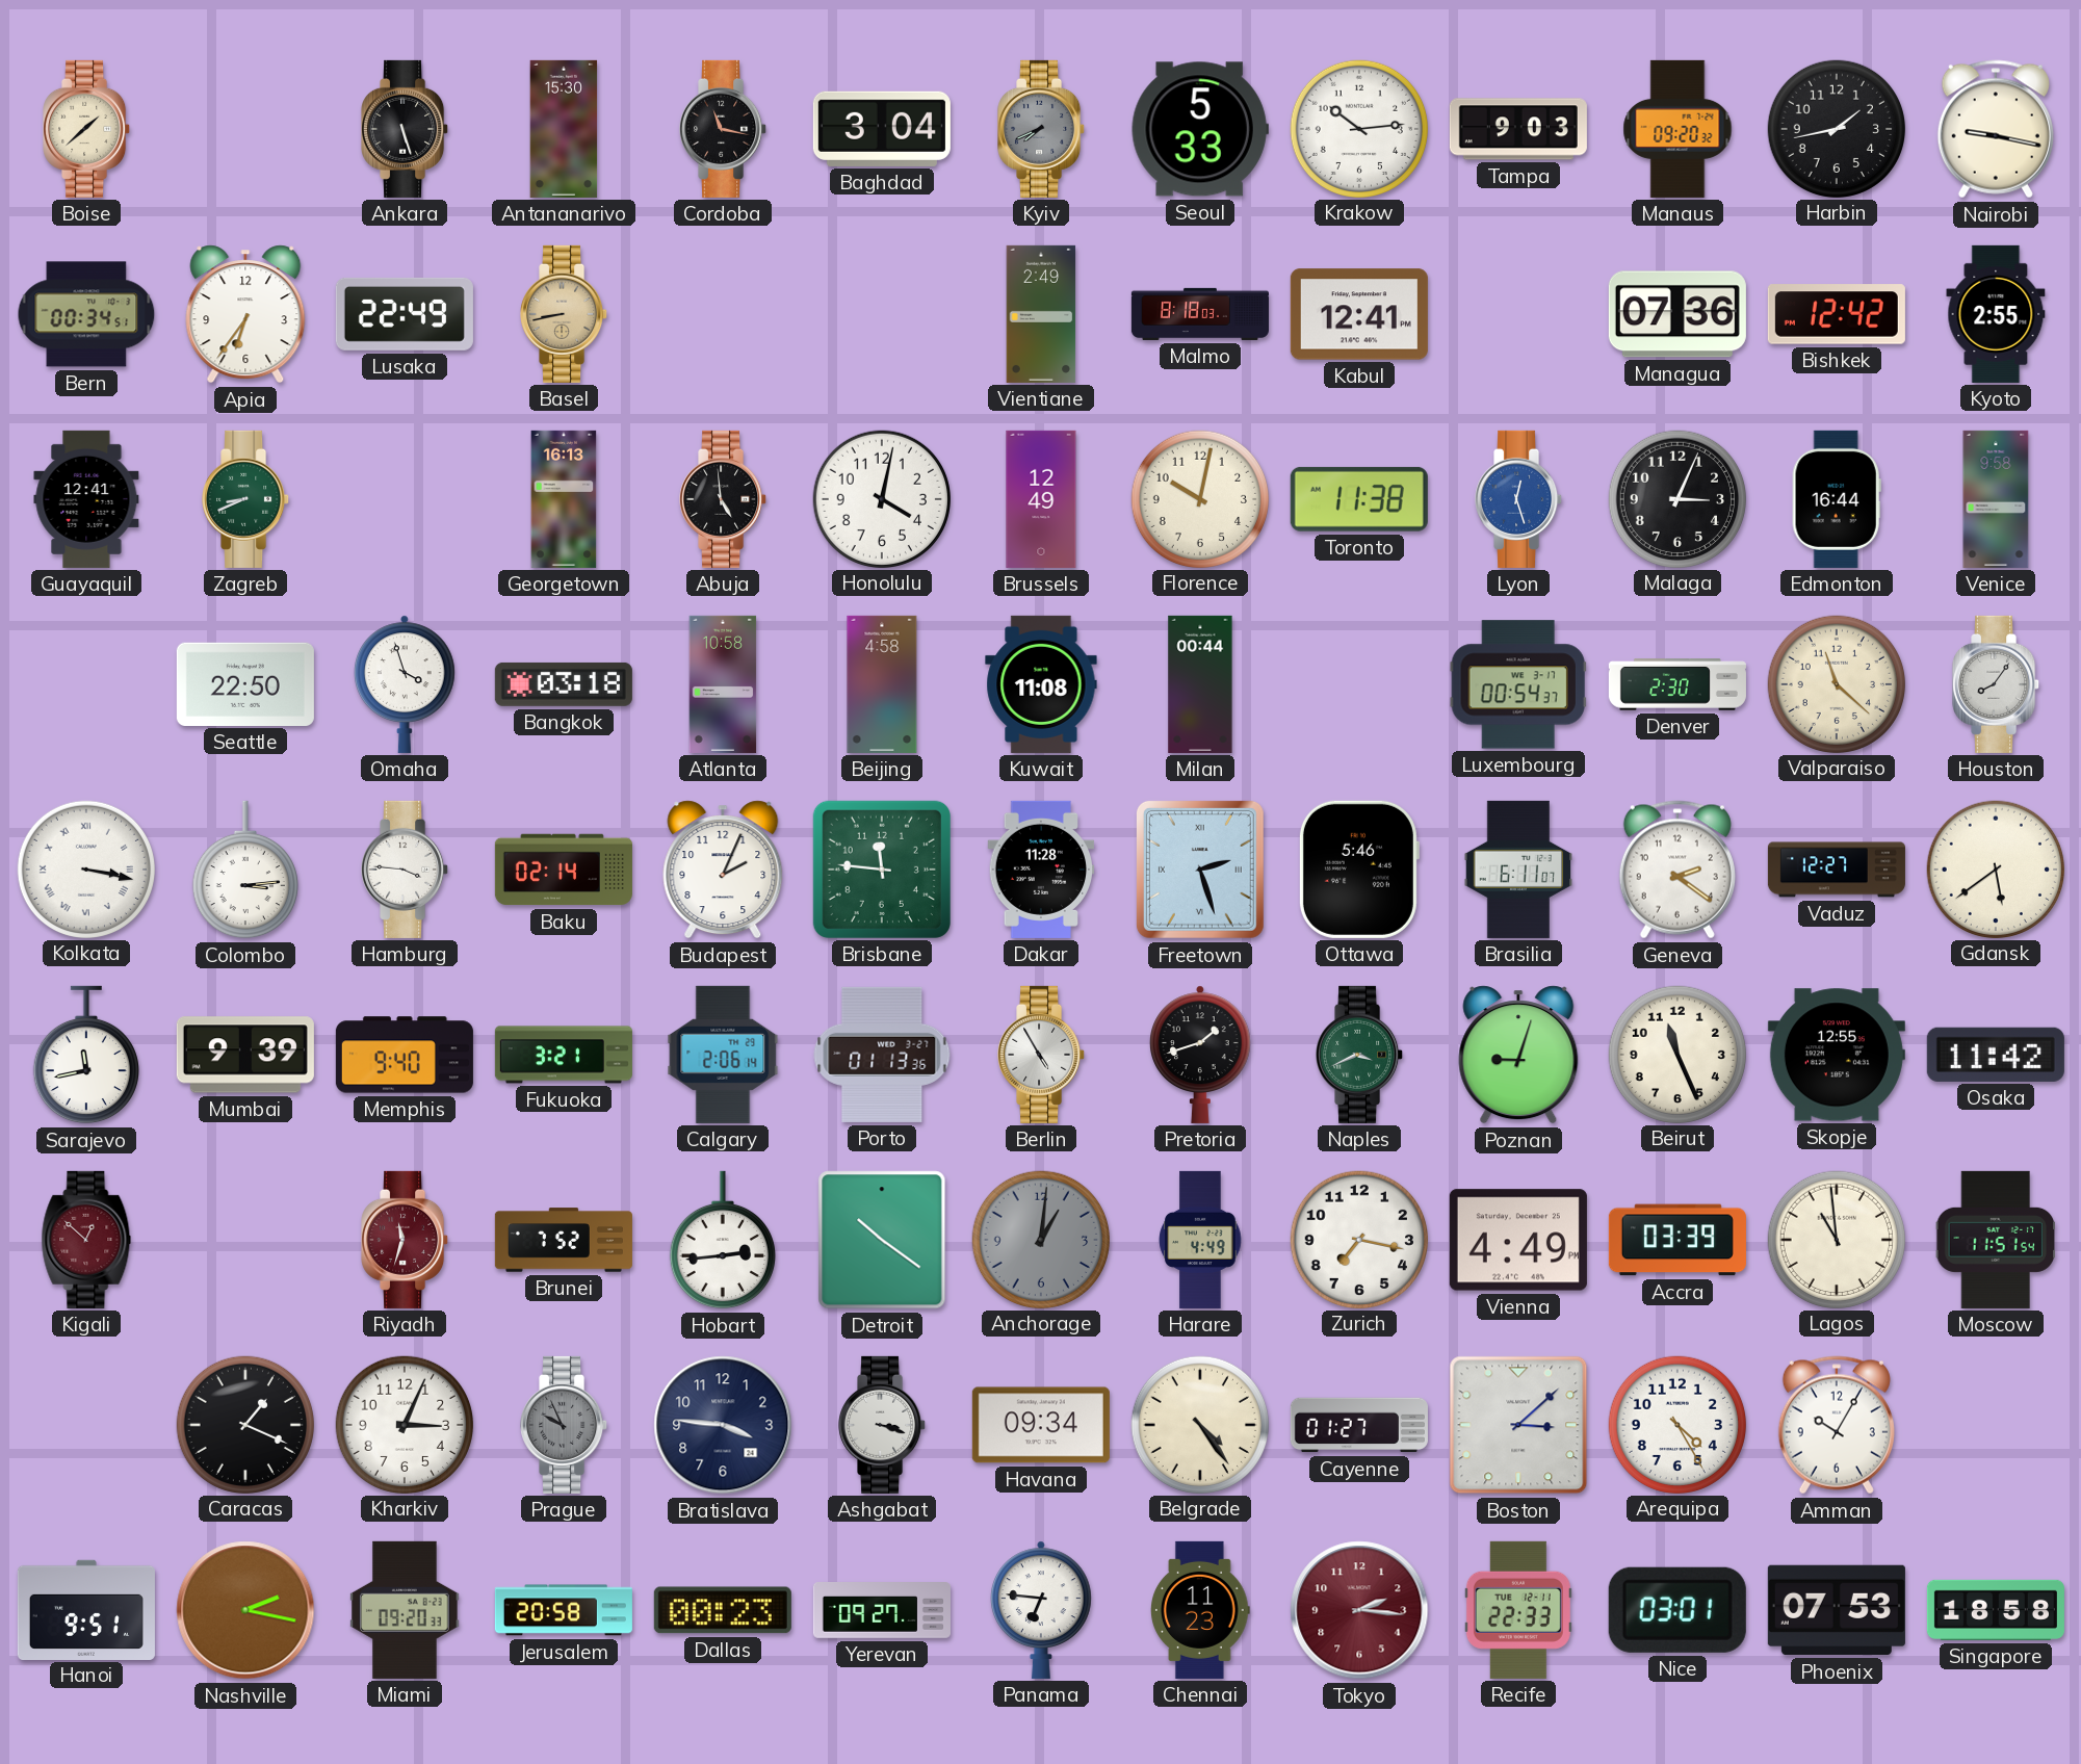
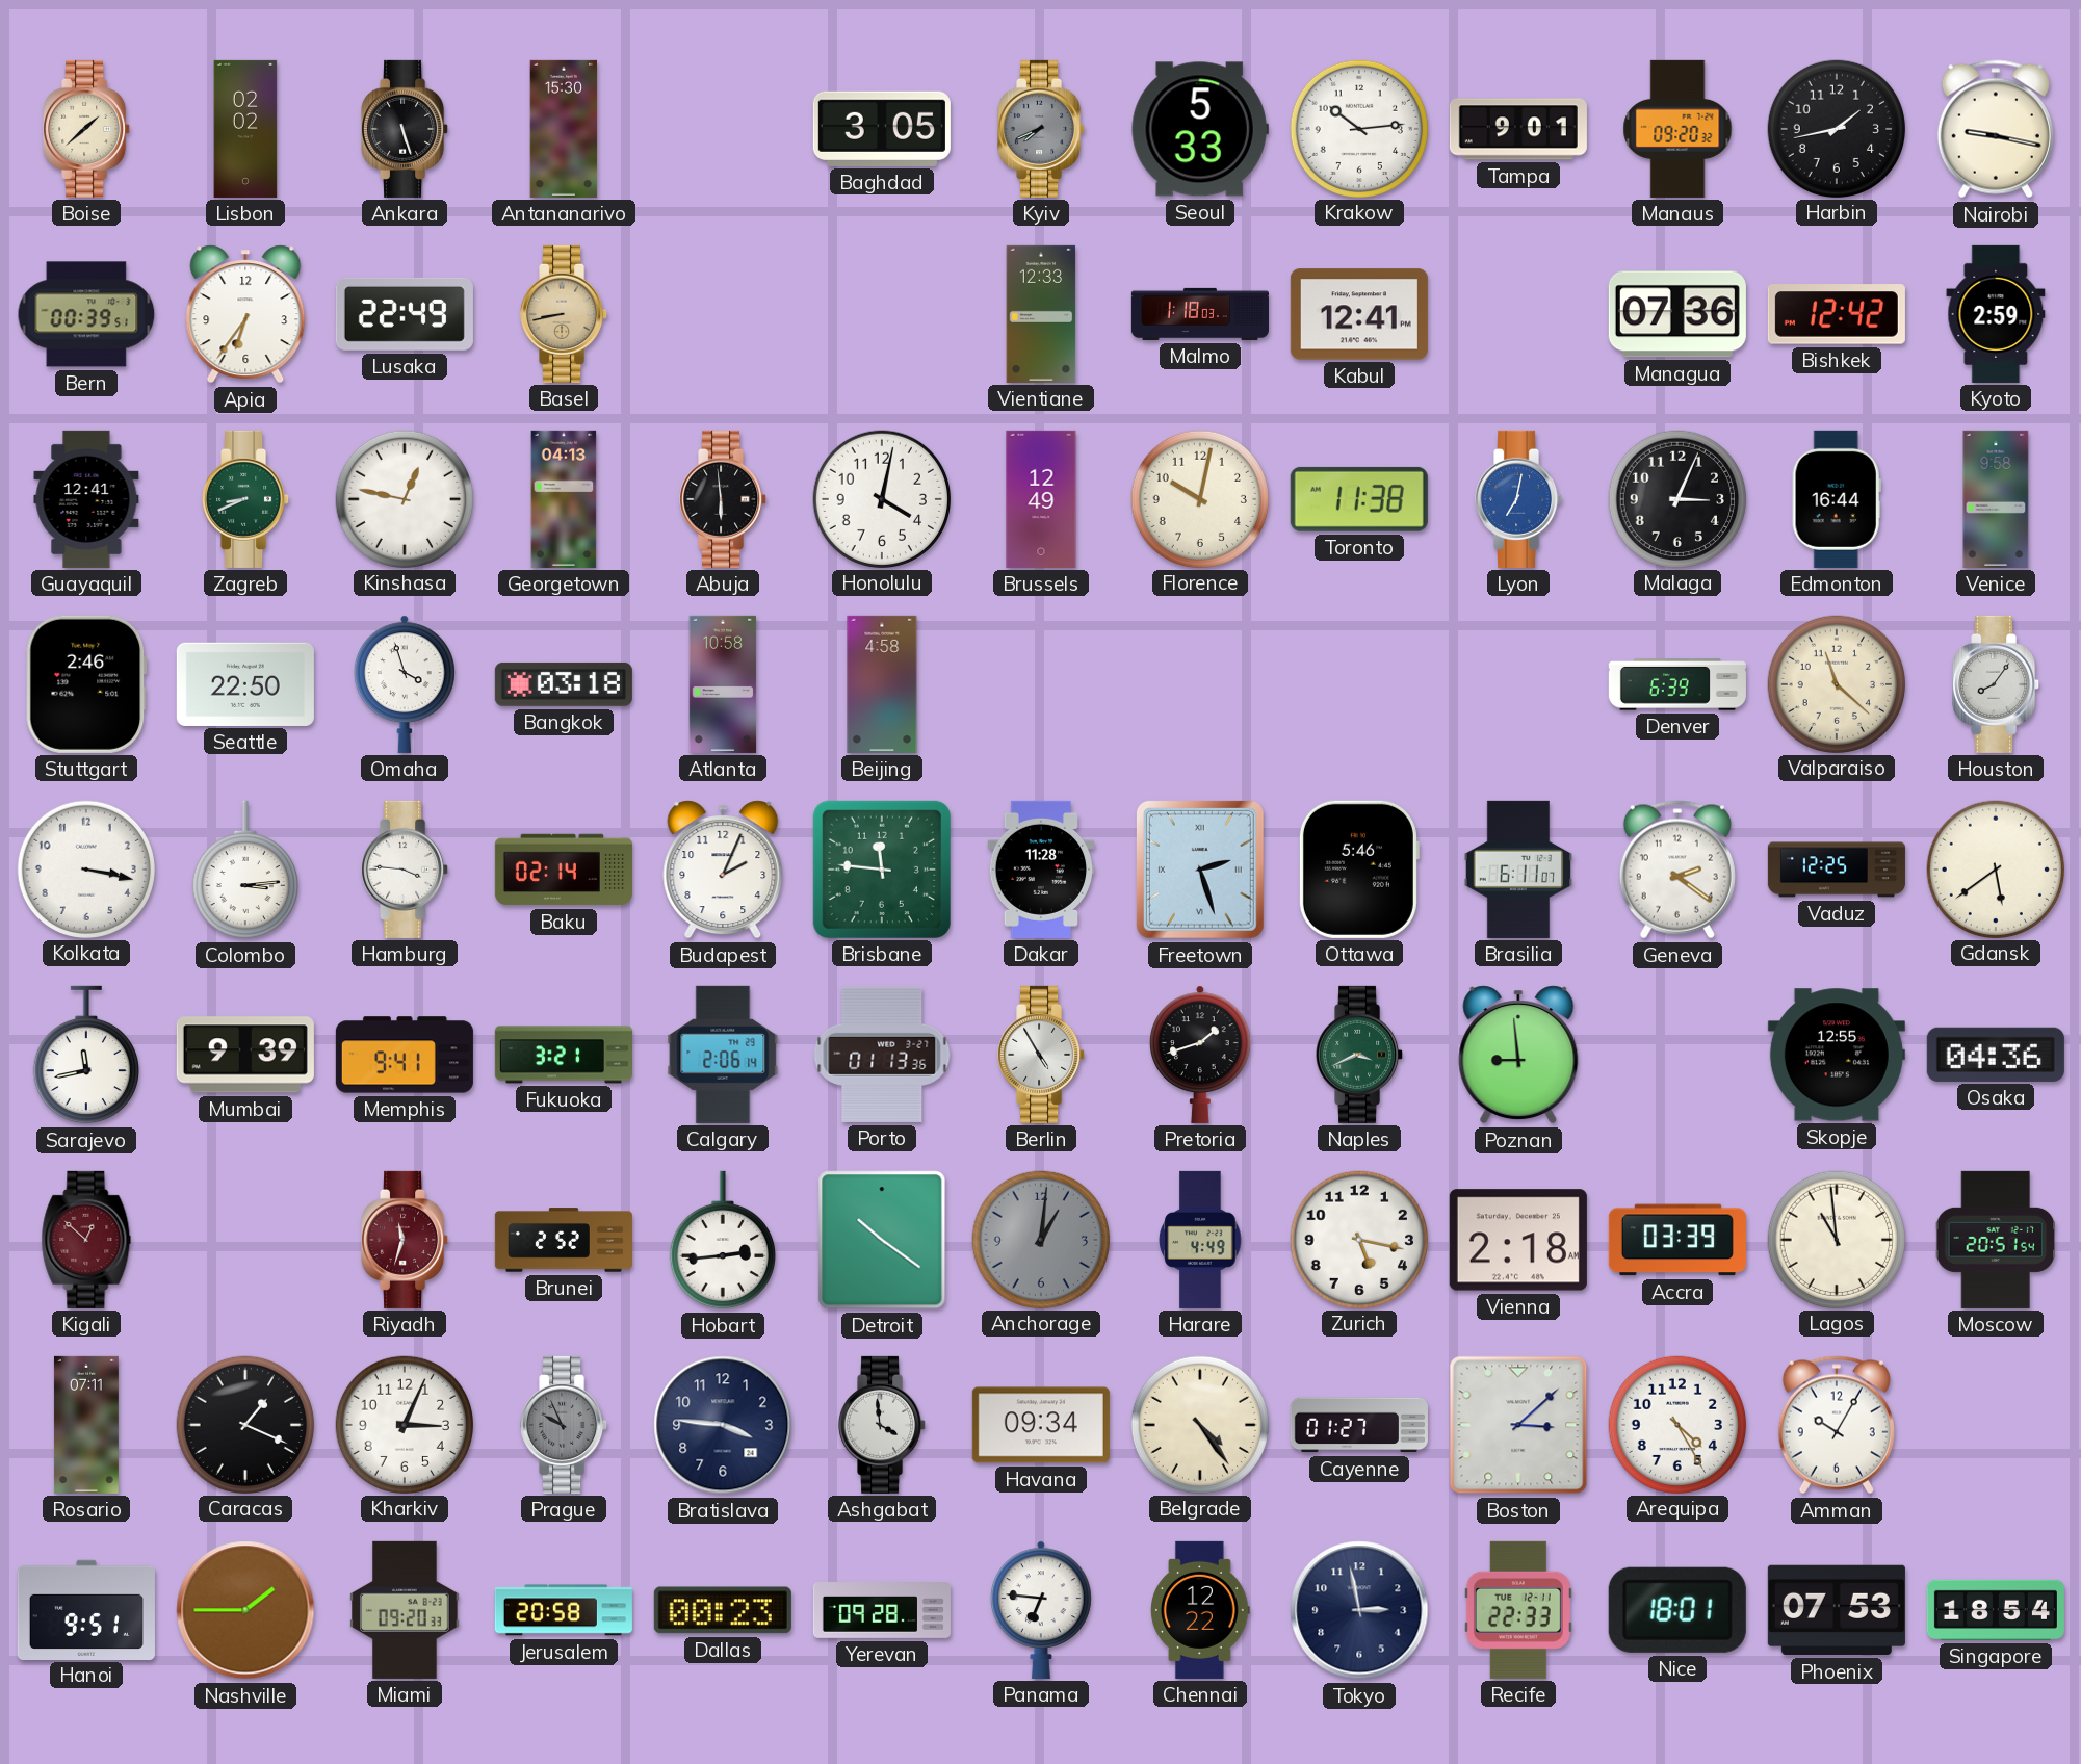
Lisbon: none -> 02:02 (245, 129)
Cordoba: 11:17 -> none (724, 129)
Baghdad: 3:04 -> 3:05 (882, 129)
Tampa: 9:03 -> 9:01 (1518, 129)
Bern: 00:34 -> 00:39 (86, 314)
Vientiane: 2:49 -> 12:33 (1041, 314)
Malmo: 8:18 -> 1:18 (1200, 314)
Kyoto: 2:55 -> 2:59 (1996, 314)
Kinshasa: none -> 12:47 (404, 498)
Georgetown: 16:13 -> 04:13 (564, 499)
Abuja: 4:59 -> 5:59 (724, 499)
Lyon: 12:27 -> 7:02 (1519, 499)
Stuttgart: none -> 2:46 (86, 684)
Kuwait: 11:08 -> none (1041, 684)
Milan: 00:44 -> none (1200, 684)
Luxembourg: 00:54 -> none (1518, 684)
Denver: 2:30 -> 6:39 (1677, 684)
Kolkata numerals: Roman -> Arabic (85, 868)
Vaduz: 12:27 -> 12:25 (1837, 870)
Memphis: 9:40 -> 9:41 (405, 1055)
Poznan: 9:03 -> 8:59 (1518, 1055)
Beirut: 11:26 -> none (1676, 1054)
Osaka: 11:42 -> 04:36 (1996, 1055)
Brunei: 7:52 -> 2:52 (564, 1240)
Zurich: 7:17 -> 5:17 (1358, 1239)
Vienna: 4:49 -> 2:18 (1518, 1240)
Moscow: 11:51 -> 20:51 (1995, 1240)
Rosario: none -> 07:11 (86, 1425)
Ashgabat: 3:18 -> 3:59 (883, 1425)
Nashville: 2:17 -> 1:45 (245, 1610)
Yerevan: 09:27 -> 09:28 (882, 1611)
Chennai: 11:23 -> 12:22 (1201, 1610)
Tokyo: 2:16 -> 2:58 (1359, 1610)
Tokyo dial: burgundy -> navy (1359, 1610)
Nice: 03:01 -> 18:01 (1677, 1610)
Singapore: 18:58 -> 18:54 (1996, 1610)
